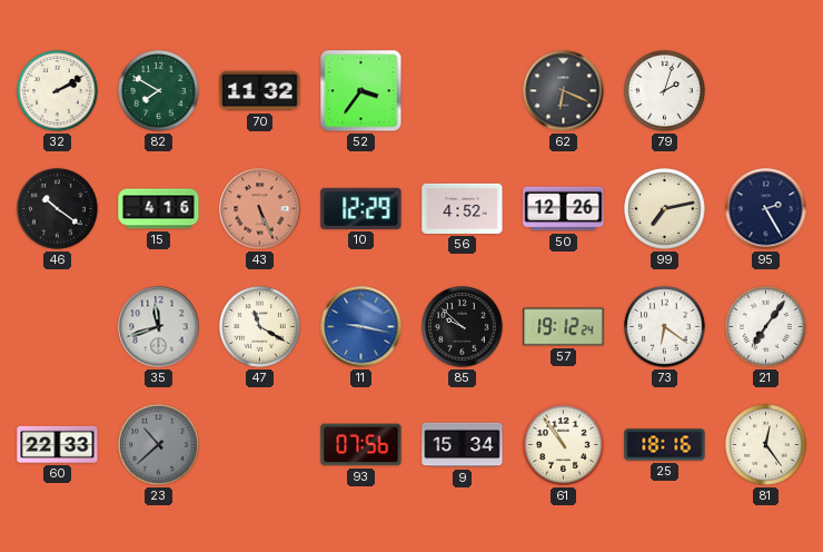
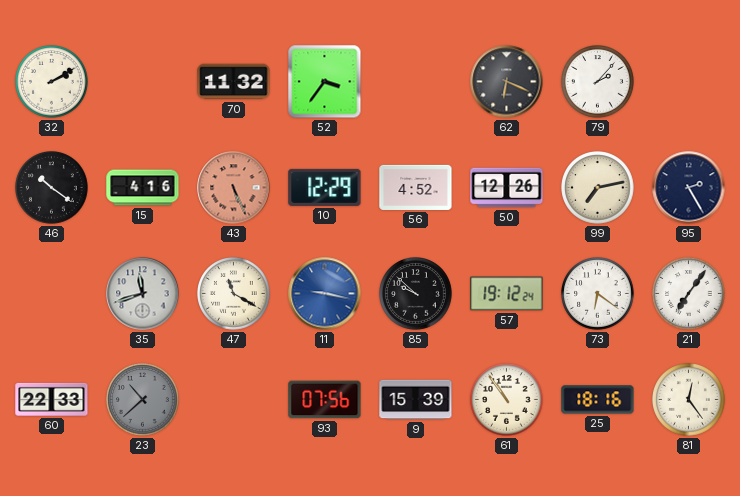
82: 7:50 -> none (159, 91)
79: 2:03 -> 2:07 (598, 82)
9: 15:34 -> 15:39 (416, 400)
